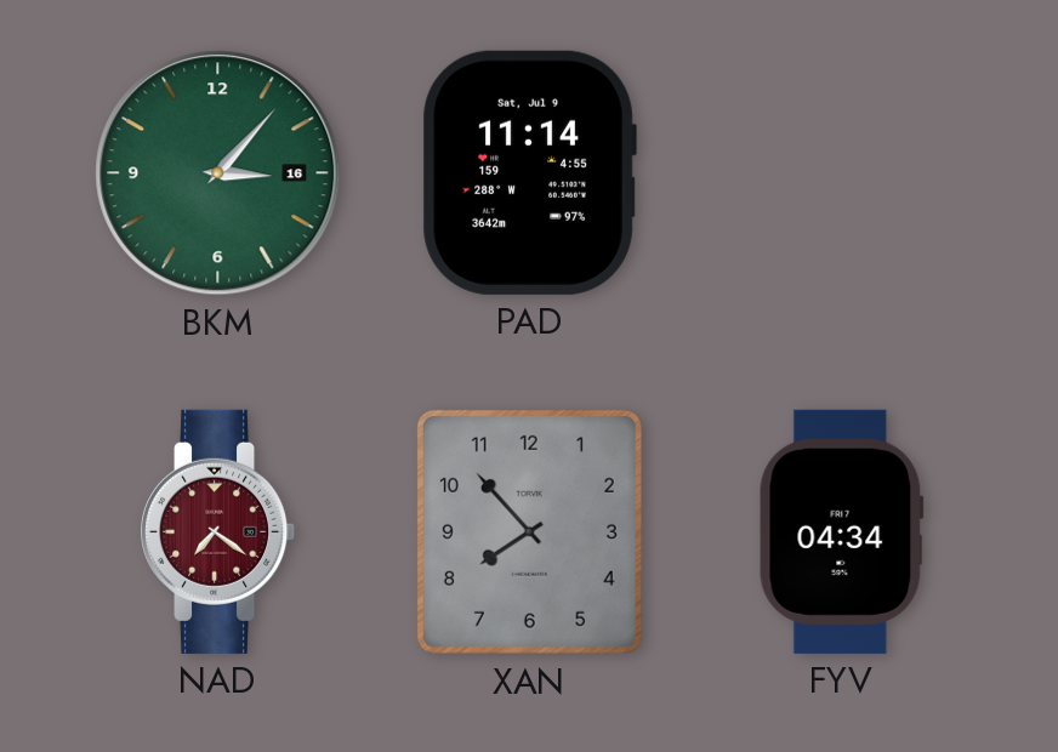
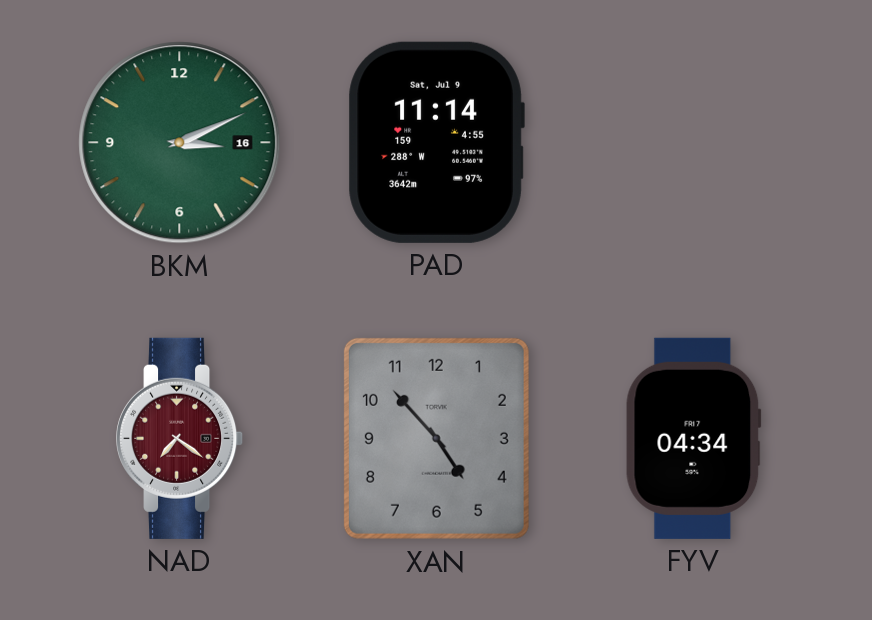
BKM: 3:07 -> 3:11 (180, 143)
XAN: 7:53 -> 4:53 (436, 438)
